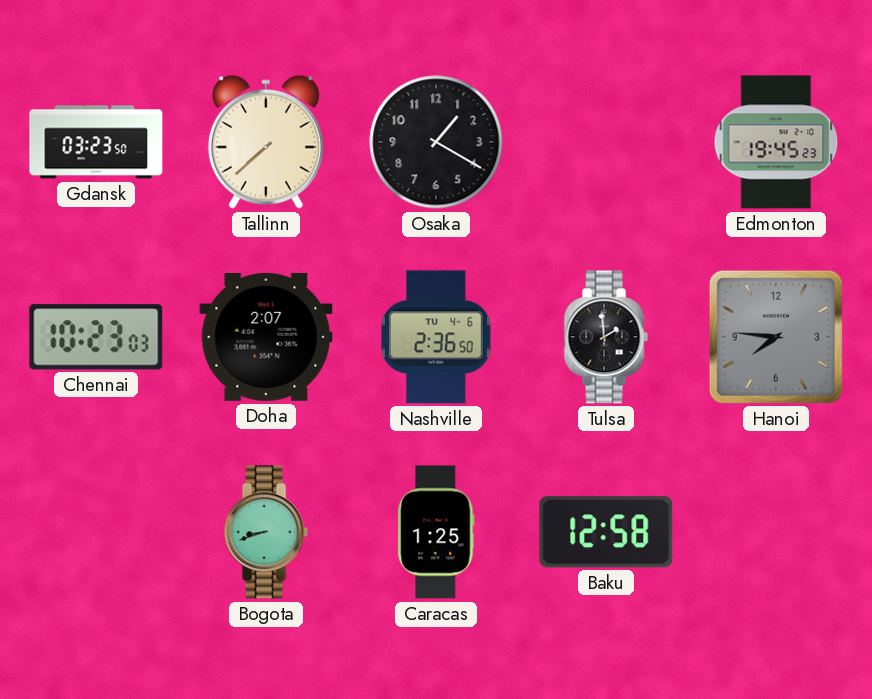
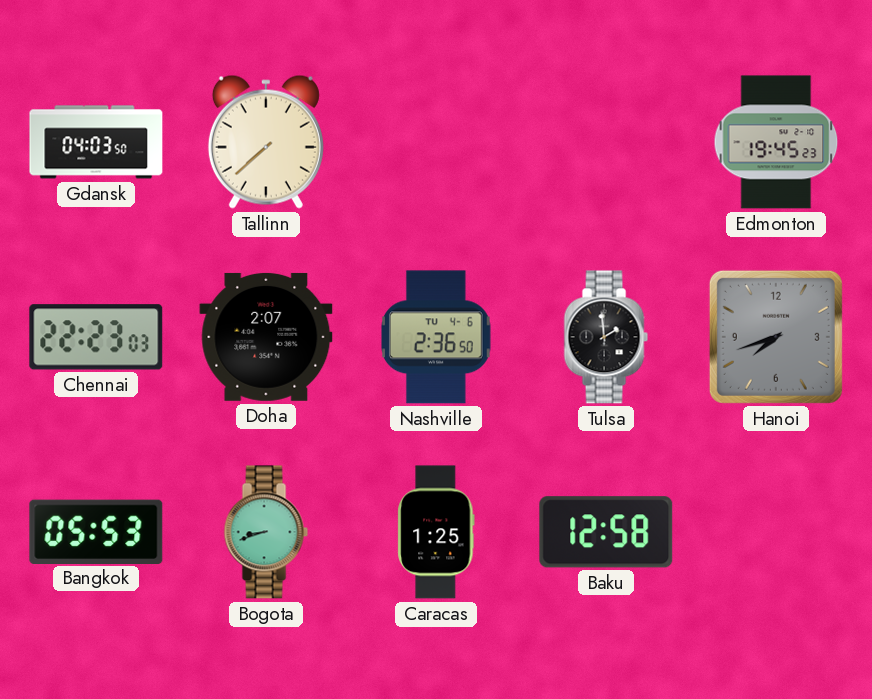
Gdansk: 03:23 -> 04:03 (96, 142)
Osaka: 1:20 -> none (436, 142)
Chennai: 10:23 -> 22:23 (96, 337)
Hanoi: 7:46 -> 7:42 (776, 337)
Bangkok: none -> 05:53 (96, 531)
